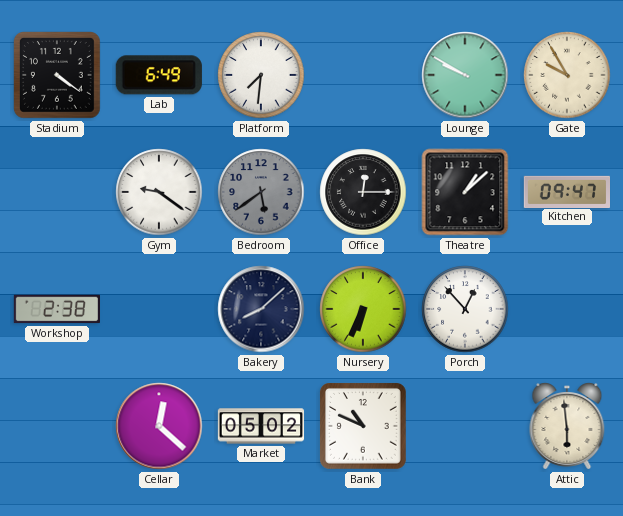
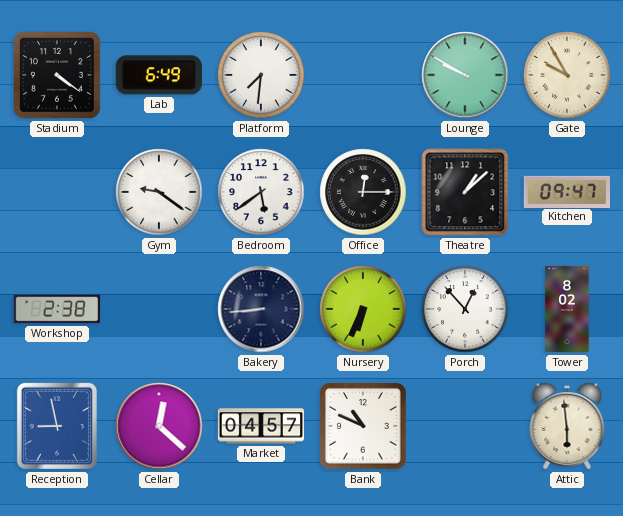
Bedroom dial: grey -> white (261, 192)
Bakery: 8:08 -> 8:44 (261, 309)
Tower: none -> 8:02 (567, 309)
Reception: none -> 8:58 (57, 426)
Market: 05:02 -> 04:57 (261, 426)
